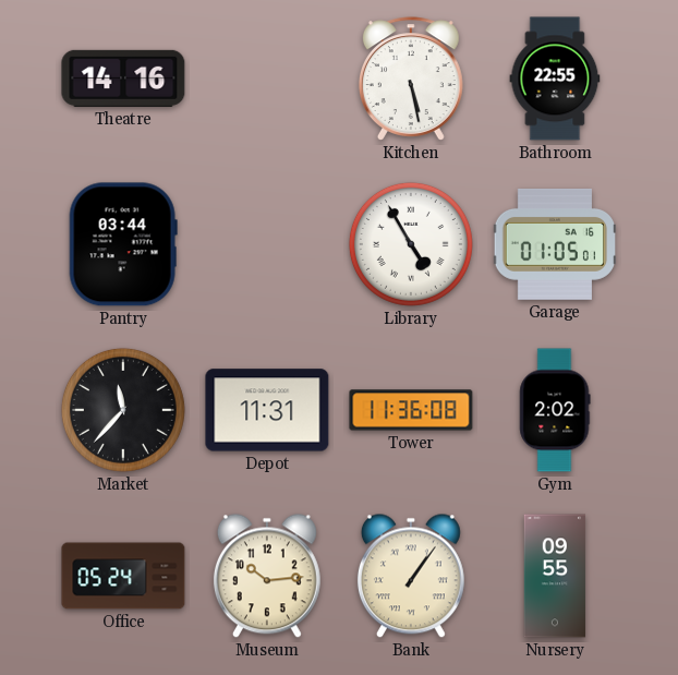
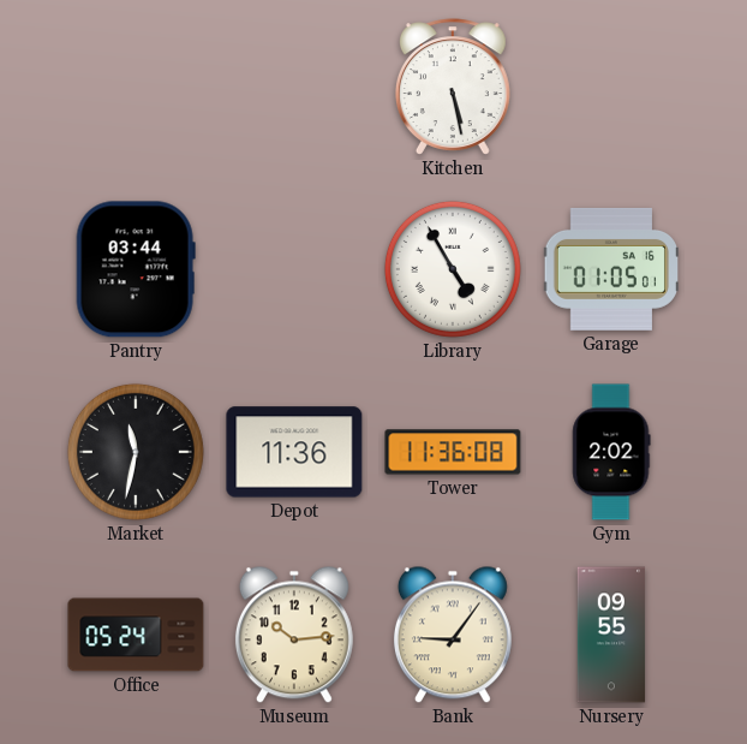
Theatre: 14:16 -> none (123, 79)
Bathroom: 22:55 -> none (555, 79)
Market: 11:37 -> 11:32 (136, 452)
Depot: 11:31 -> 11:36 (294, 452)
Bank: 1:06 -> 9:06 (453, 635)
